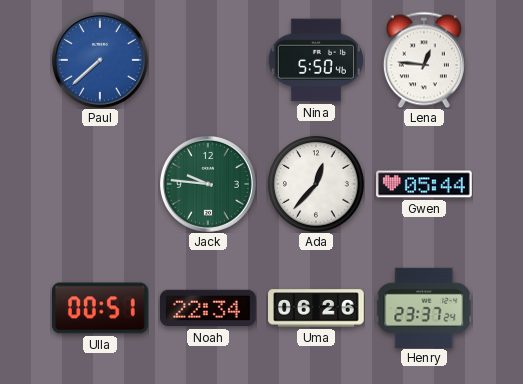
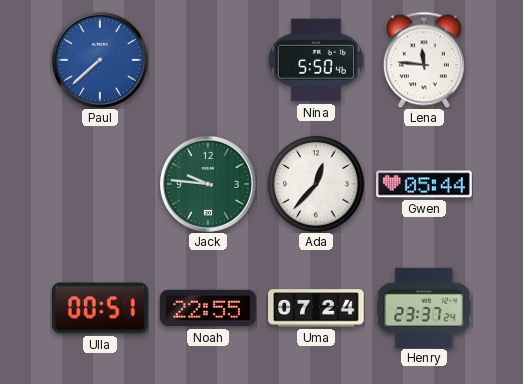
Lena: 12:46 -> 11:46 (424, 60)
Noah: 22:34 -> 22:55 (209, 308)
Uma: 06:26 -> 07:24 (316, 308)
